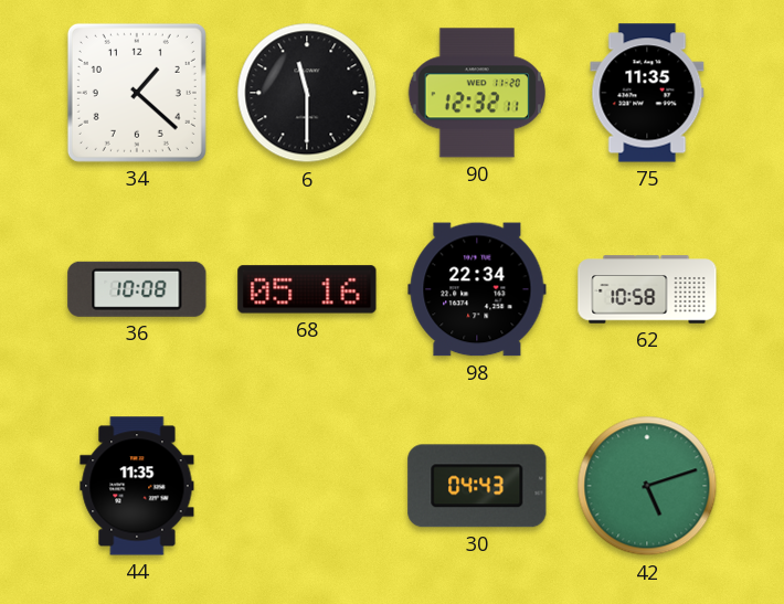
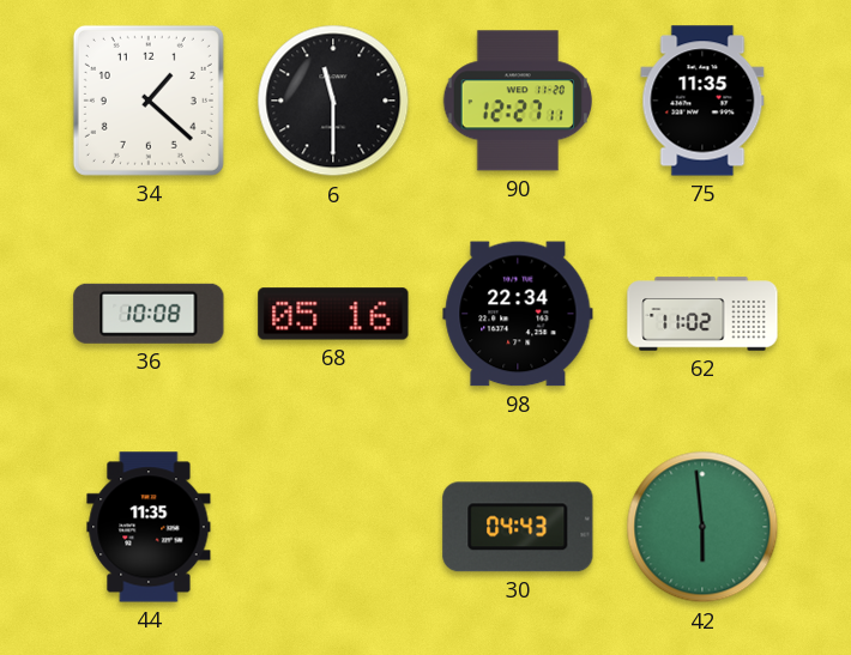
90: 12:32 -> 12:27 (517, 101)
62: 10:58 -> 11:02 (702, 314)
42: 5:12 -> 5:59 (702, 527)
